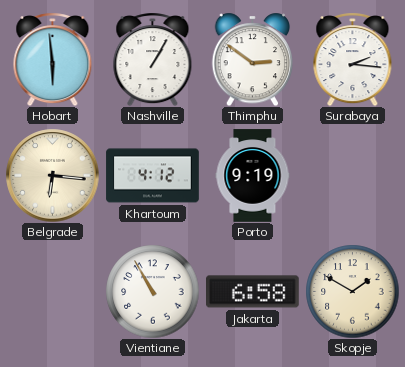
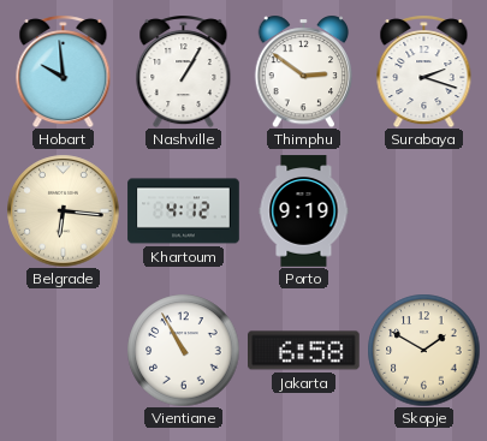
Hobart: 5:59 -> 9:59 (64, 71)
Surabaya: 2:16 -> 2:18 (424, 71)
